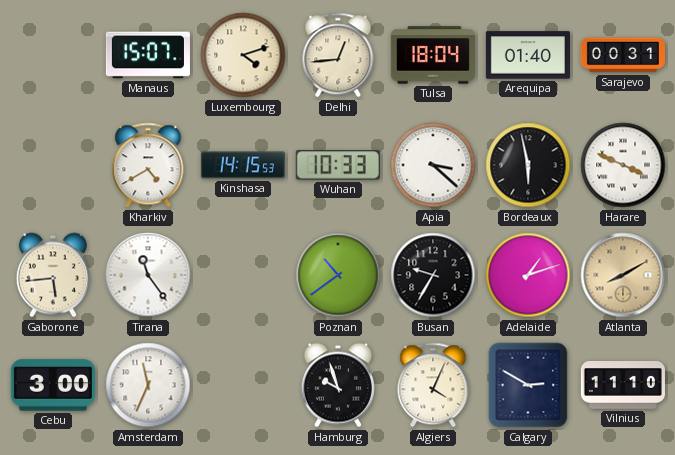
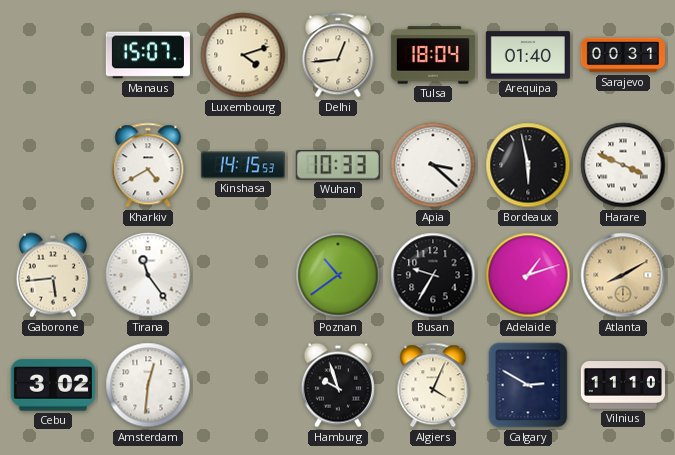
Cebu: 3:00 -> 3:02 (53, 385)
Amsterdam: 11:34 -> 12:31 (148, 385)
